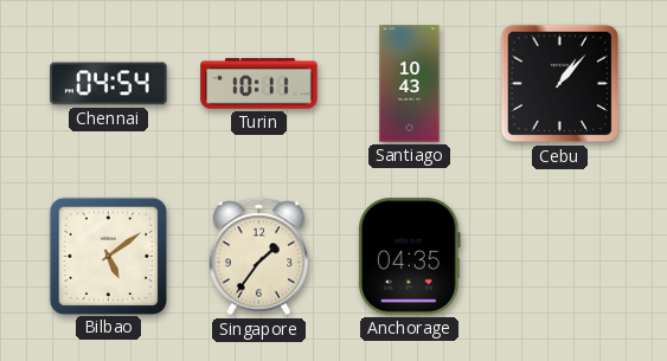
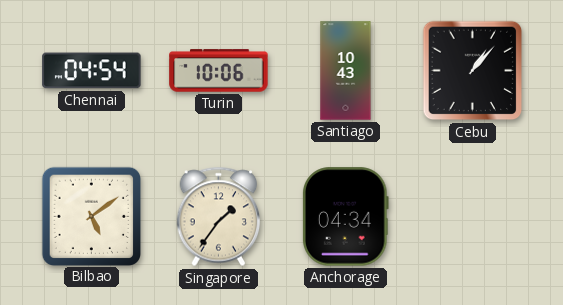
Turin: 10:11 -> 10:06 (219, 71)
Anchorage: 04:35 -> 04:34 (346, 217)
